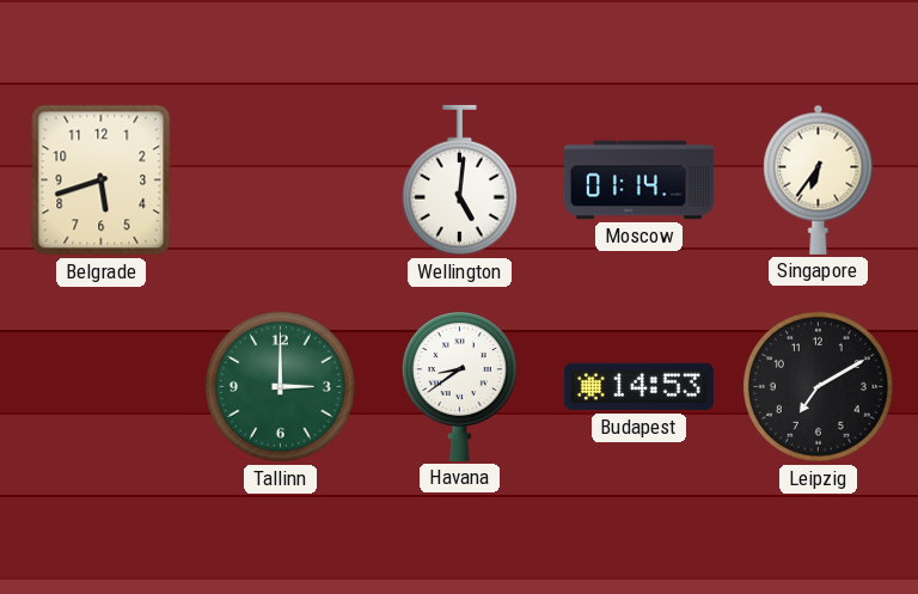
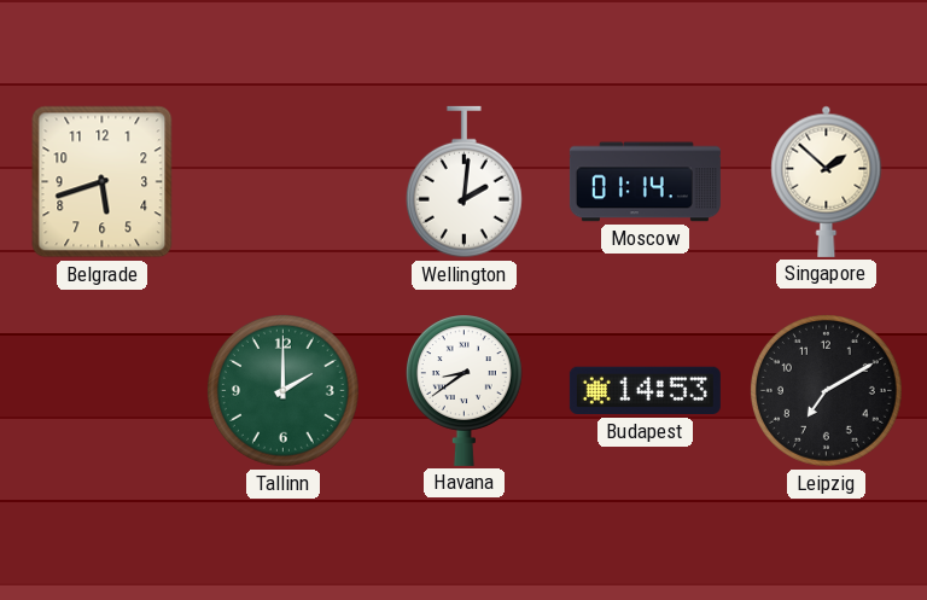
Wellington: 5:01 -> 2:01 (463, 182)
Singapore: 6:36 -> 1:52 (827, 181)
Tallinn: 3:00 -> 2:00 (284, 391)
